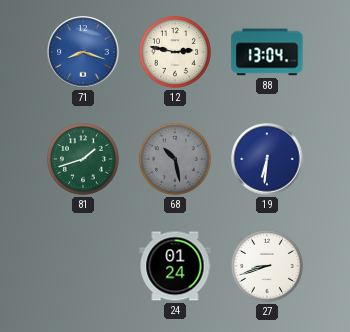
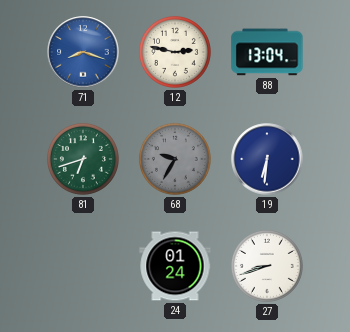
81: 1:42 -> 6:42 (83, 159)
68: 10:28 -> 9:35 (175, 159)
